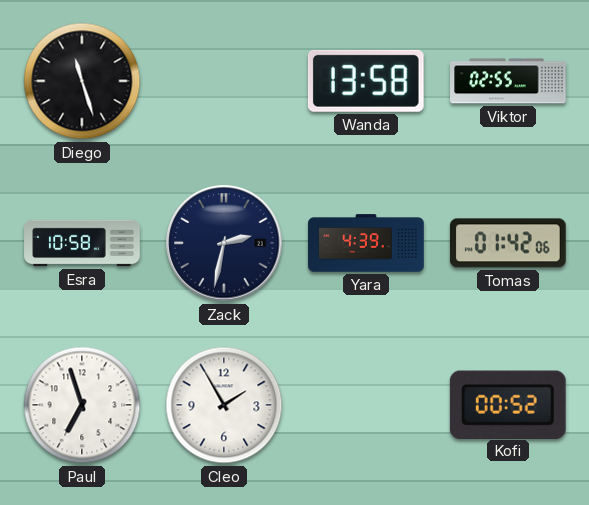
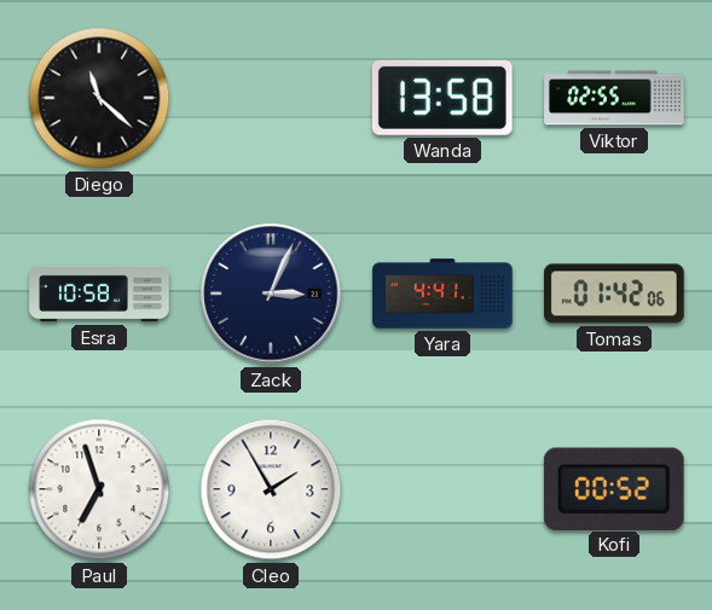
Diego: 11:27 -> 11:22 (99, 98)
Zack: 2:32 -> 3:04 (271, 294)
Yara: 4:39 -> 4:41 (442, 294)
